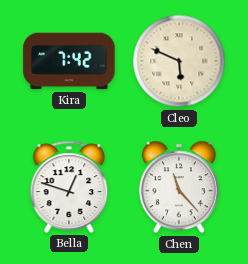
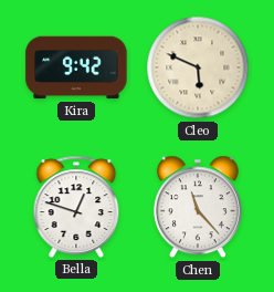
Kira: 7:42 -> 9:42 (76, 67)
